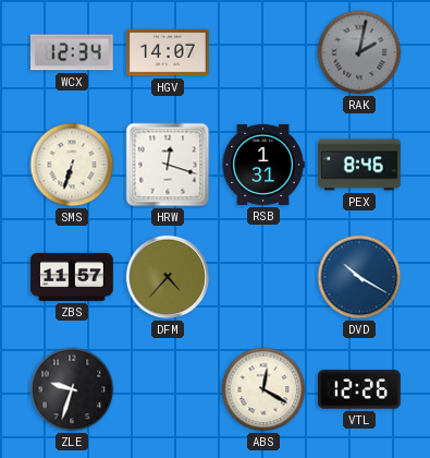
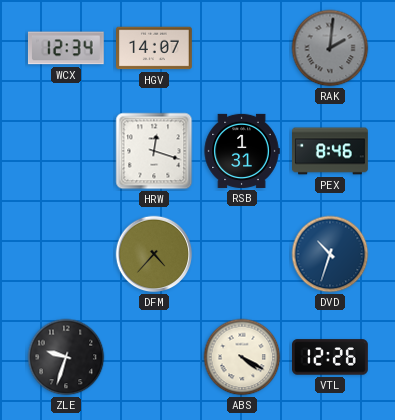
RAK: 2:02 -> 2:01 (330, 48)
SMS: 6:33 -> none (72, 165)
ZBS: 11:57 -> none (73, 277)
DVD: 10:20 -> 10:33 (330, 254)
ABS: 12:20 -> 4:20 (242, 357)
